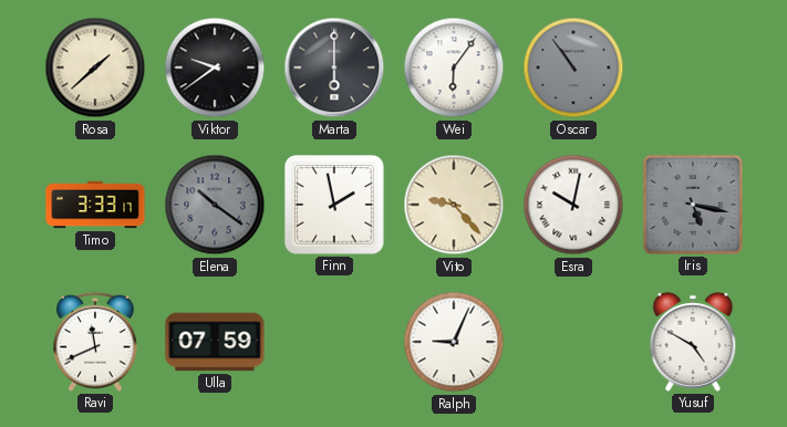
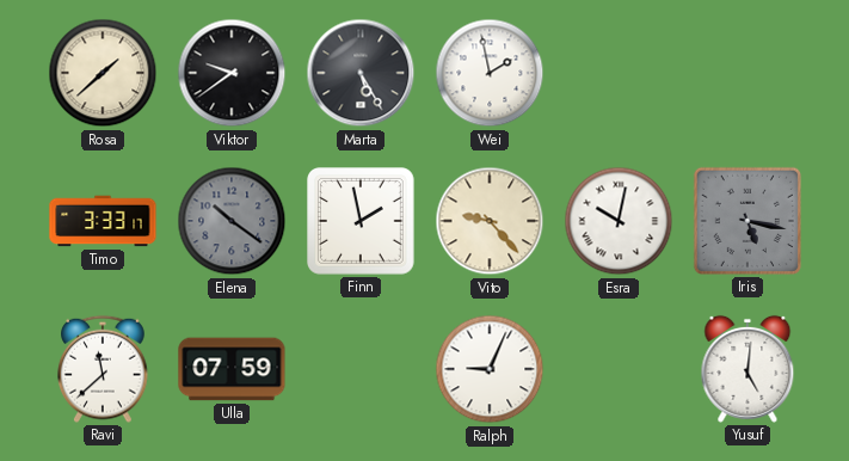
Marta: 6:00 -> 5:25 (361, 73)
Wei: 6:06 -> 1:58 (490, 73)
Oscar: 10:54 -> none (573, 67)
Ravi: 11:41 -> 11:38 (104, 369)
Yusuf: 4:50 -> 5:01 (748, 369)
